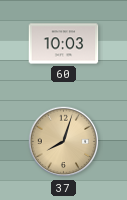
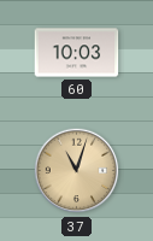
37: 8:03 -> 11:03 (77, 171)
